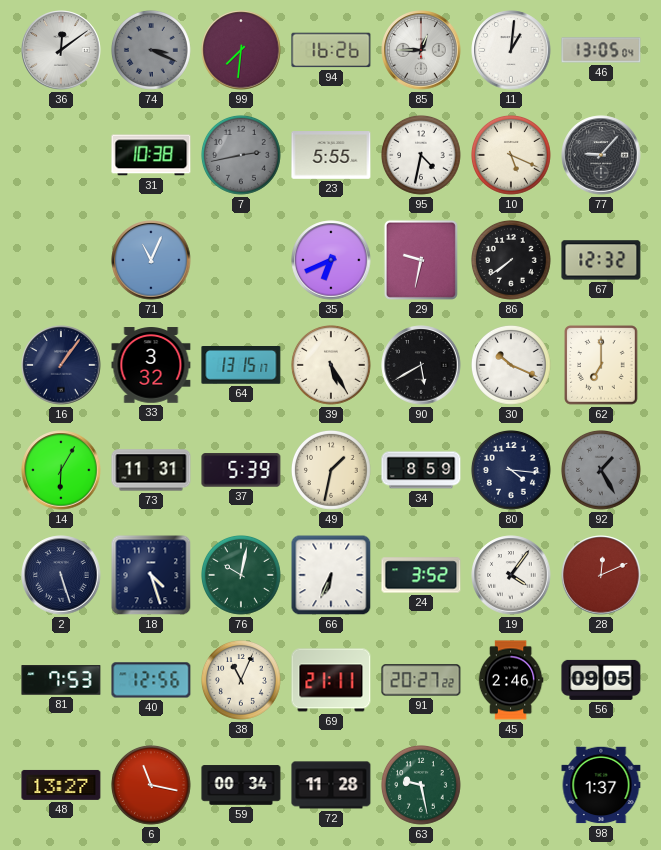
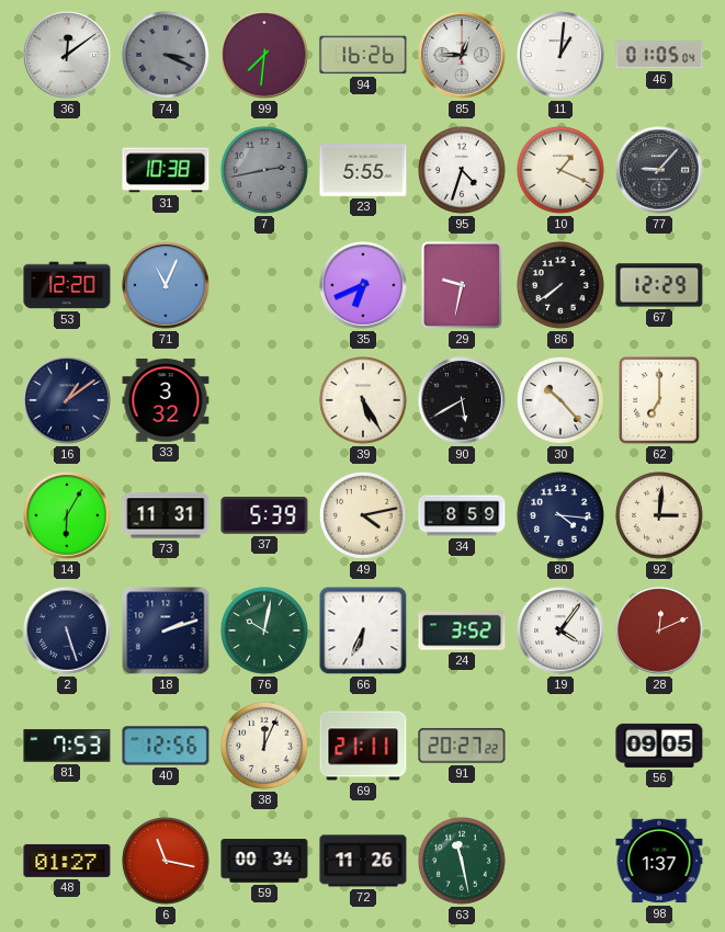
46: 13:05 -> 01:05 (659, 55)
95: 4:32 -> 4:33 (463, 171)
10: 5:19 -> 1:19 (562, 171)
53: none -> 12:20 (67, 285)
67: 12:32 -> 12:29 (659, 285)
16: 1:06 -> 1:09 (67, 400)
64: 13:15 -> none (241, 366)
30: 10:19 -> 10:23 (562, 401)
49: 1:32 -> 4:13 (364, 516)
92: 1:25 -> 3:01 (660, 516)
92 dial: grey -> cream (660, 516)
18: 4:27 -> 2:12 (166, 630)
38: 11:04 -> 12:04 (265, 747)
45: 2:46 -> none (511, 680)
48: 13:27 -> 01:27 (67, 861)
72: 11:28 -> 11:26 (363, 861)
63: 9:28 -> 11:28 (463, 862)
